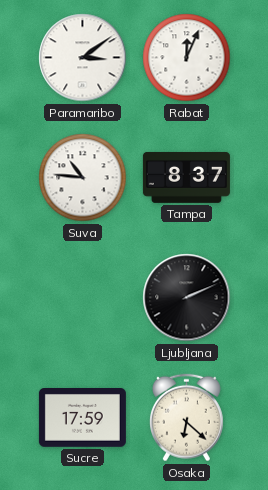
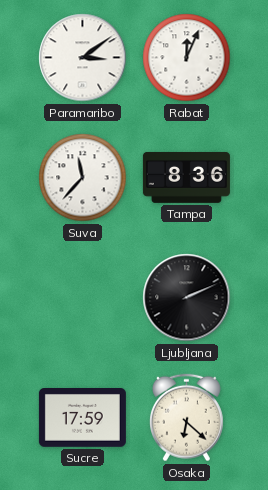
Suva: 10:46 -> 11:37 (83, 178)
Tampa: 8:37 -> 8:36 (186, 177)
